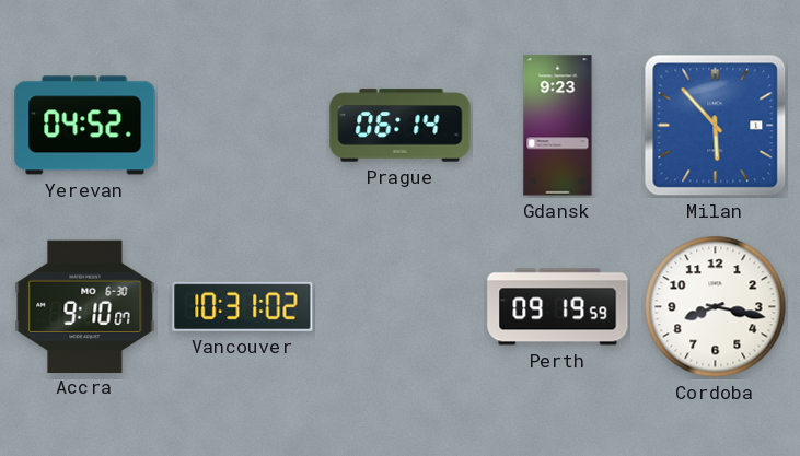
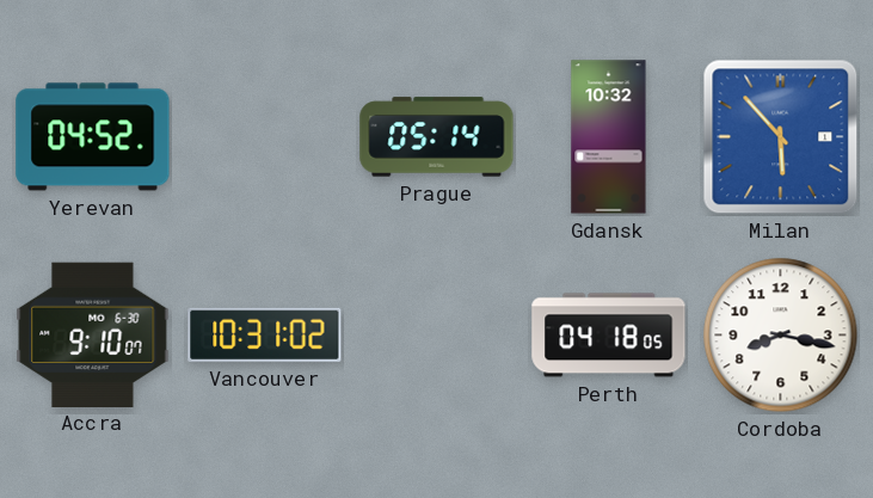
Prague: 06:14 -> 05:14 (437, 137)
Gdansk: 9:23 -> 10:32 (609, 137)
Perth: 09:19 -> 04:18 (609, 336)
